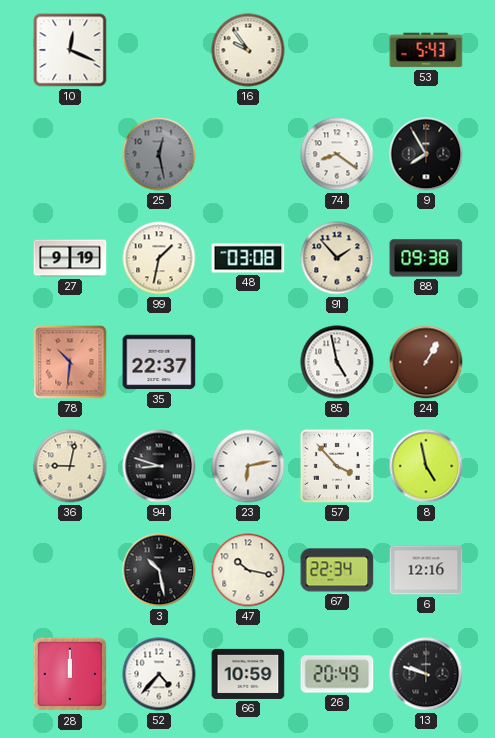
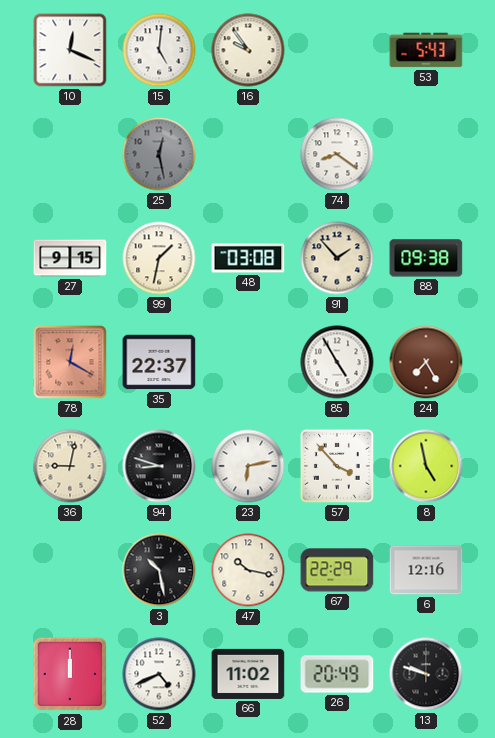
15: none -> 5:01 (159, 50)
9: 7:55 -> none (426, 154)
27: 9:19 -> 9:15 (70, 258)
78: 10:31 -> 12:20 (70, 362)
85: 4:58 -> 4:55 (337, 362)
24: 1:05 -> 7:25 (426, 362)
67: 22:34 -> 22:29 (337, 570)
52: 4:37 -> 4:41 (159, 674)
66: 10:59 -> 11:02 (248, 674)
